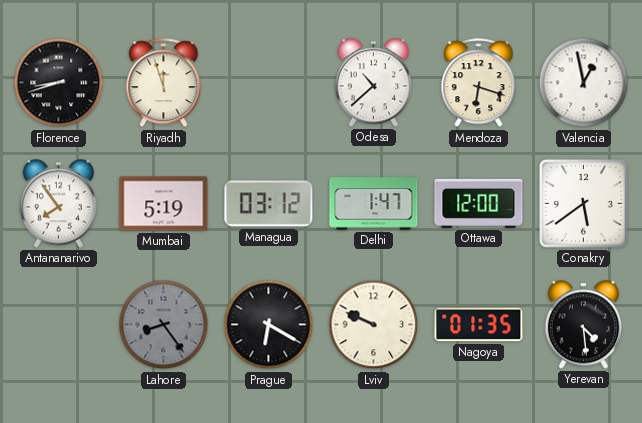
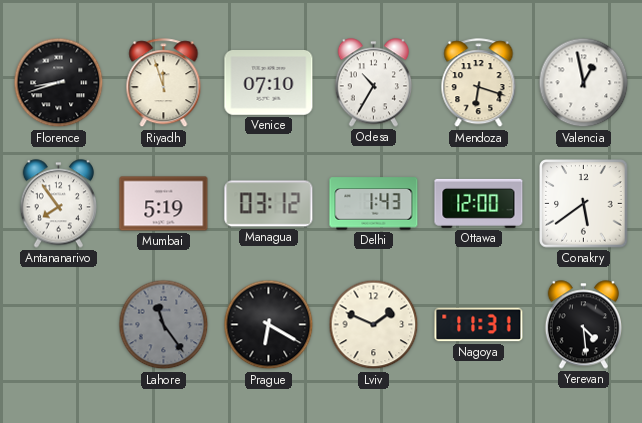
Venice: none -> 07:10 (269, 83)
Odesa: 10:38 -> 10:35 (373, 83)
Delhi: 1:47 -> 1:43 (374, 204)
Lahore: 8:24 -> 11:24 (164, 325)
Lviv: 9:49 -> 1:49 (374, 325)
Nagoya: 01:35 -> 11:31 (479, 325)
